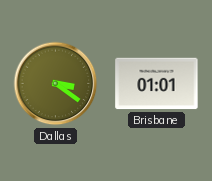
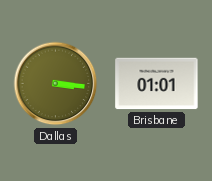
Dallas: 3:21 -> 3:16 (56, 84)
